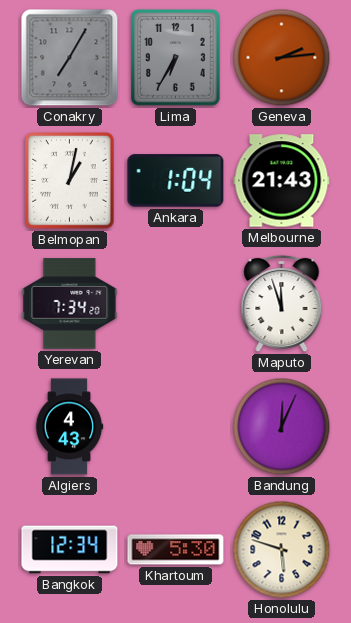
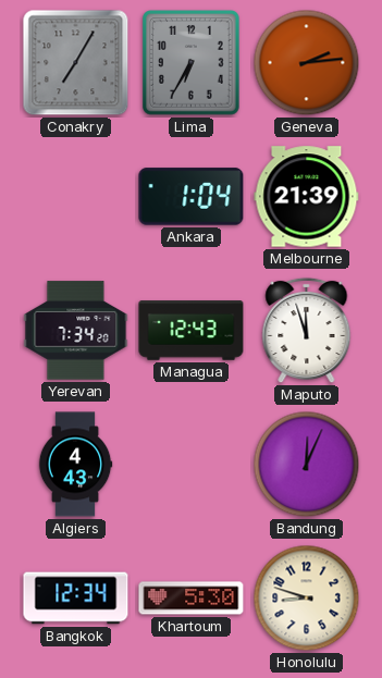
Belmopan: 1:02 -> none (70, 181)
Melbourne: 21:43 -> 21:39 (307, 197)
Managua: none -> 12:43 (192, 331)
Honolulu: 5:48 -> 8:48 (307, 599)
